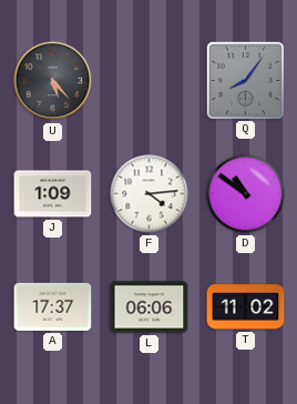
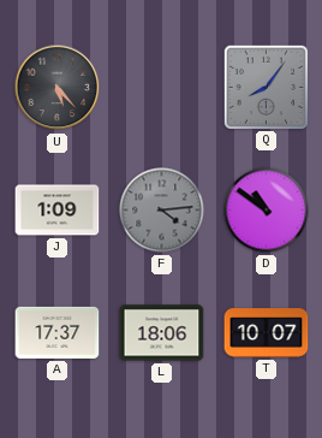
F dial: white -> grey (162, 211)
L: 06:06 -> 18:06 (162, 333)
T: 11:02 -> 10:07 (267, 333)
